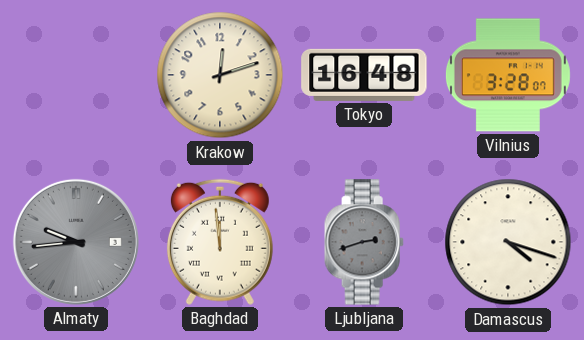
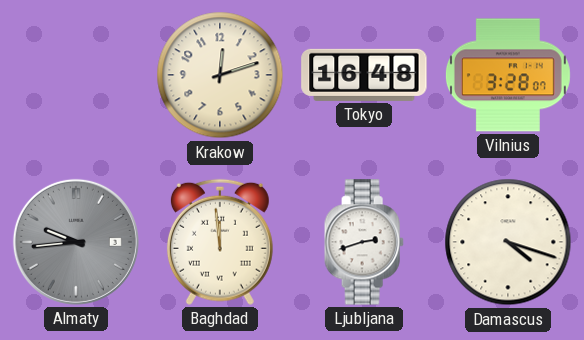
Ljubljana dial: grey -> white (364, 242)
